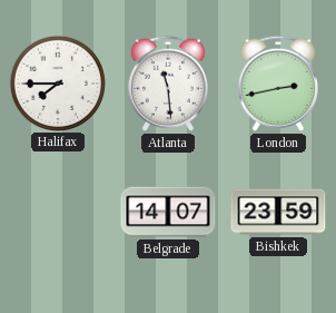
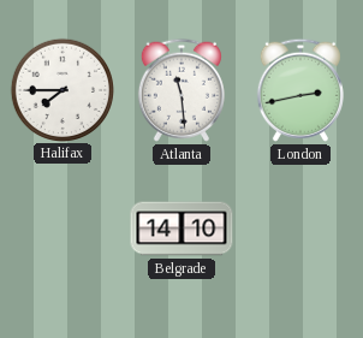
Belgrade: 14:07 -> 14:10 (181, 229)
Bishkek: 23:59 -> none (278, 212)
